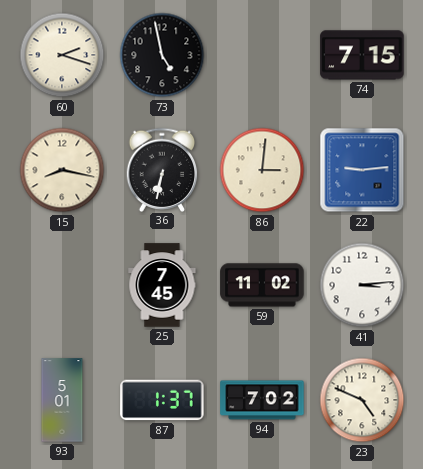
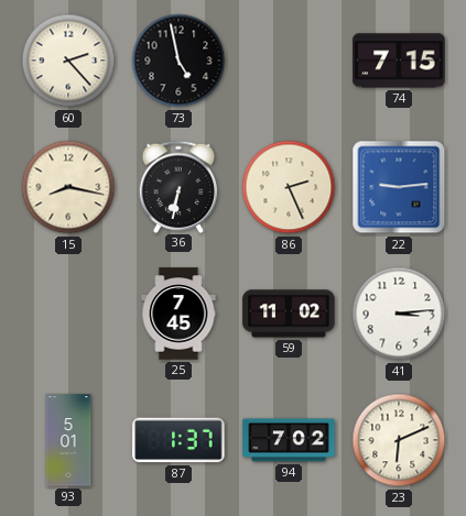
60: 2:18 -> 2:23 (68, 61)
86: 3:01 -> 2:26 (289, 187)
23: 4:49 -> 6:11 (399, 440)
